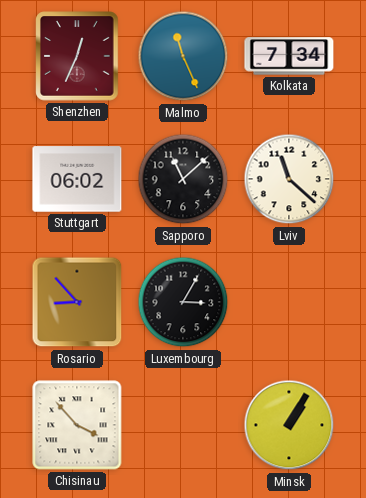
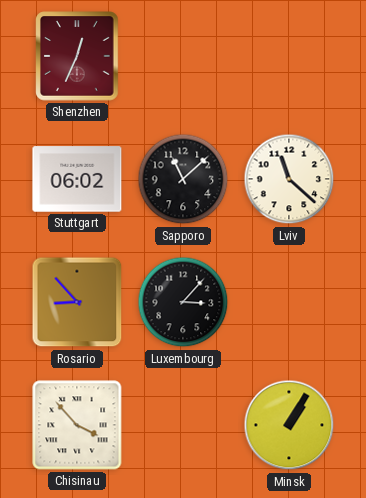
Malmo: 11:26 -> none (183, 56)
Kolkata: 7:34 -> none (289, 56)
Luxembourg: 3:05 -> 3:07 (183, 302)
